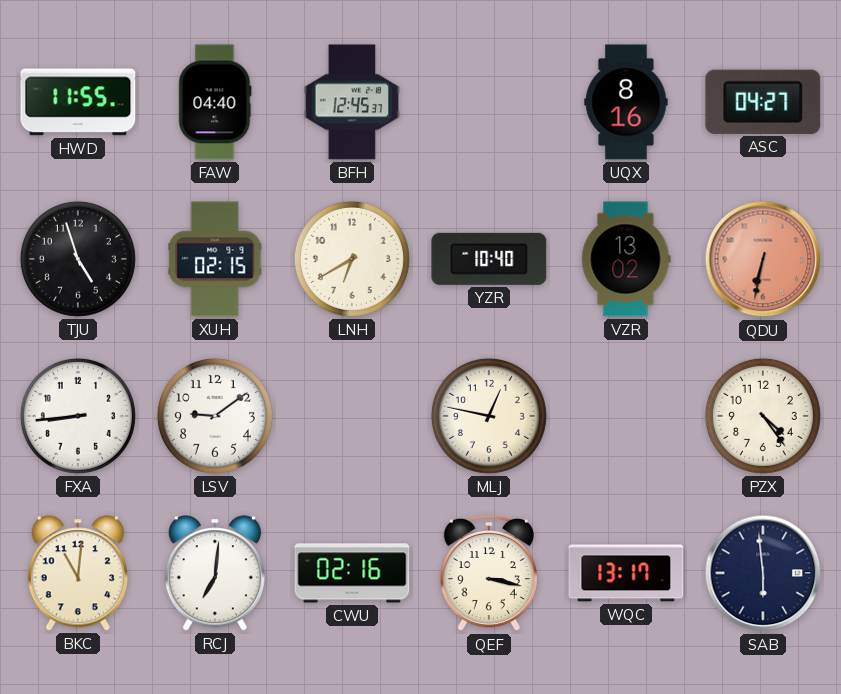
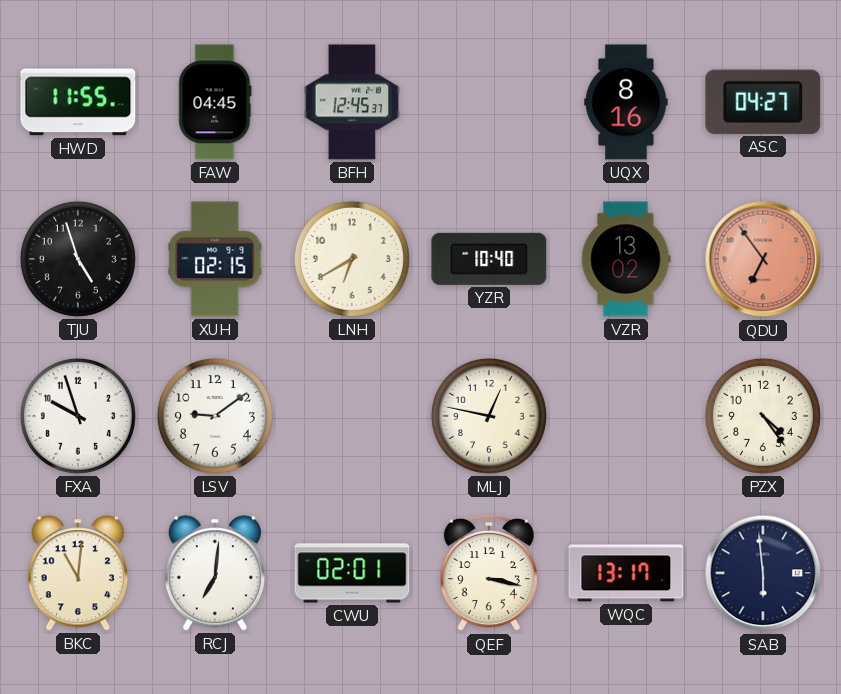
FAW: 04:40 -> 04:45 (215, 102)
QDU: 6:32 -> 6:54 (763, 259)
FXA: 8:44 -> 9:57 (78, 416)
CWU: 02:16 -> 02:01 (352, 573)
